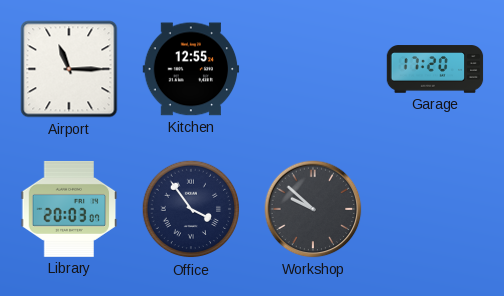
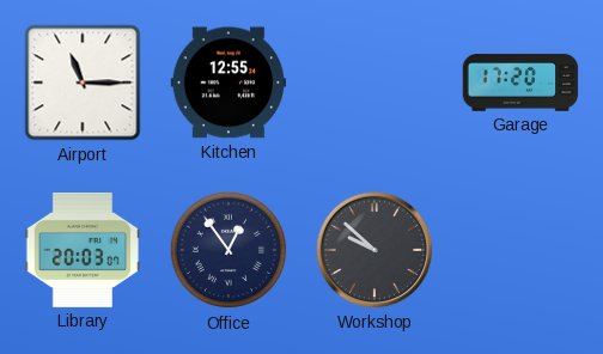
Office: 3:54 -> 12:54 (229, 250)
